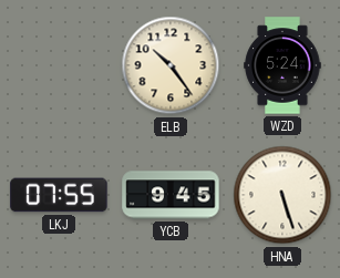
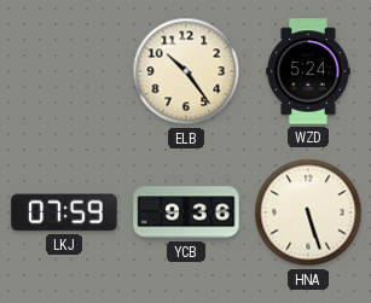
LKJ: 07:55 -> 07:59 (64, 212)
YCB: 9:45 -> 9:36 (186, 212)
